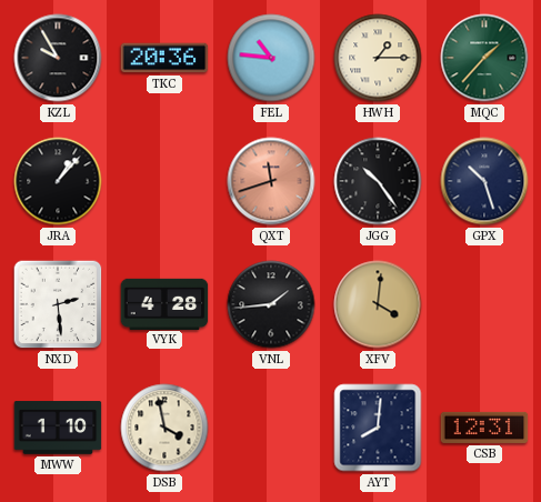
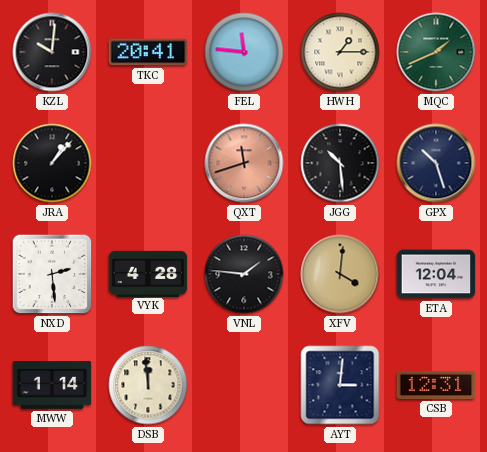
KZL: 9:55 -> 10:01 (52, 52)
TKC: 20:36 -> 20:41 (148, 52)
FEL: 10:46 -> 11:46 (244, 52)
MQC: 1:37 -> 1:41 (436, 52)
JGG: 10:24 -> 10:29 (340, 163)
VNL: 1:44 -> 1:46 (244, 274)
ETA: none -> 12:04 (436, 274)
MWW: 1:10 -> 1:14 (52, 385)
DSB: 3:58 -> 11:59 (148, 385)
AYT: 8:01 -> 3:01 (340, 385)
